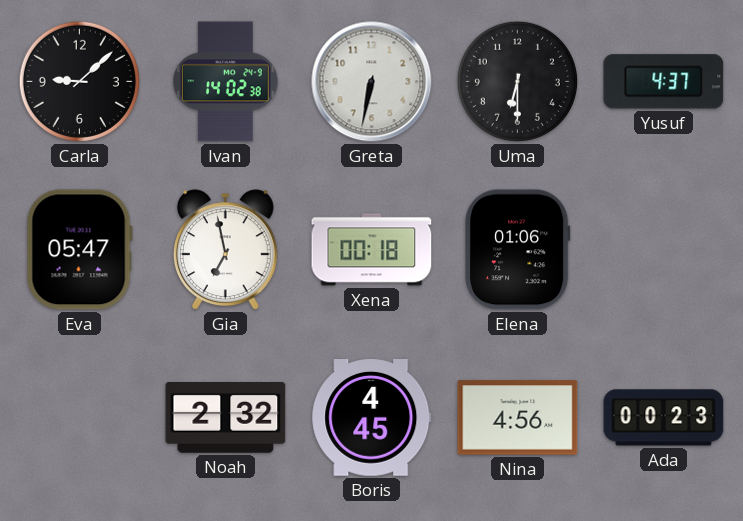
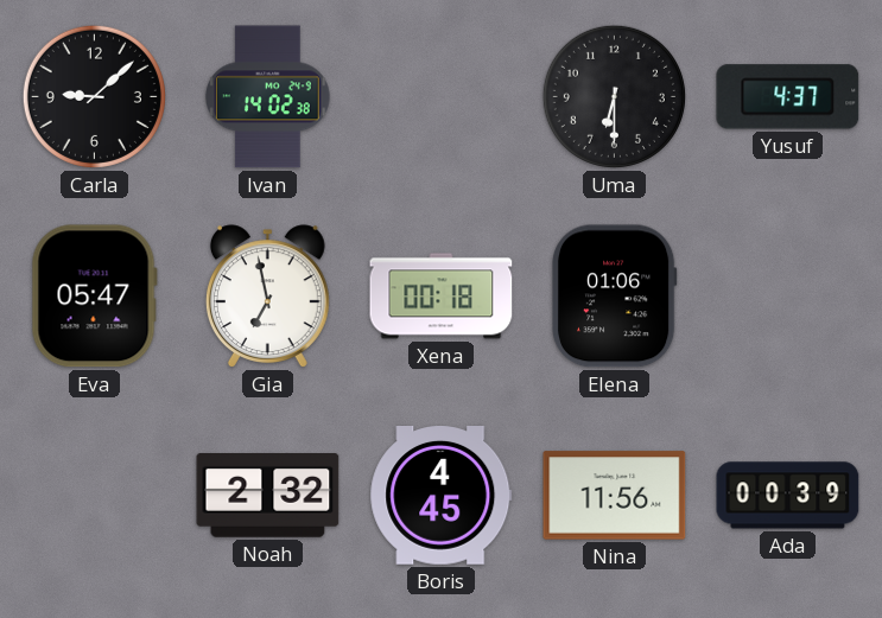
Greta: 6:32 -> none (372, 82)
Nina: 4:56 -> 11:56 (615, 496)
Ada: 00:23 -> 00:39 (788, 496)
